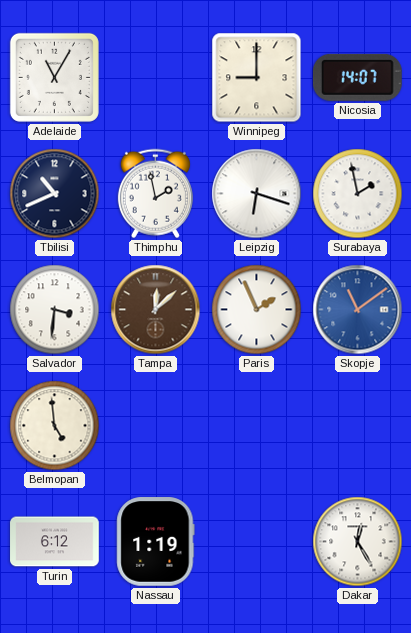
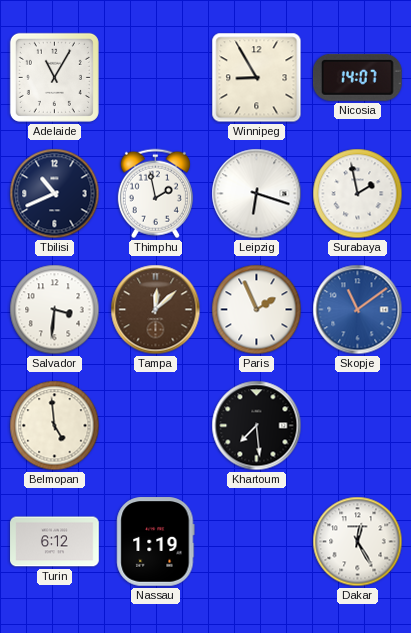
Winnipeg: 9:00 -> 8:55 (257, 78)
Khartoum: none -> 7:29 (257, 426)
